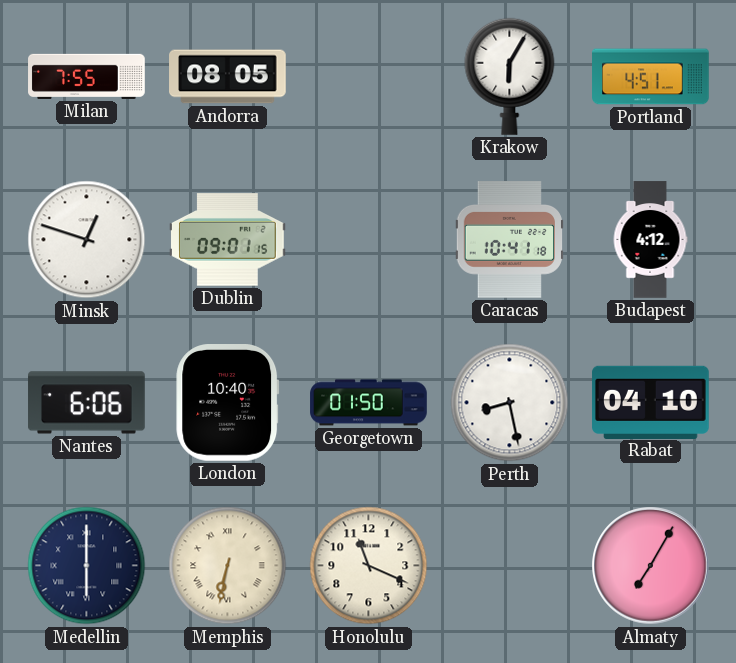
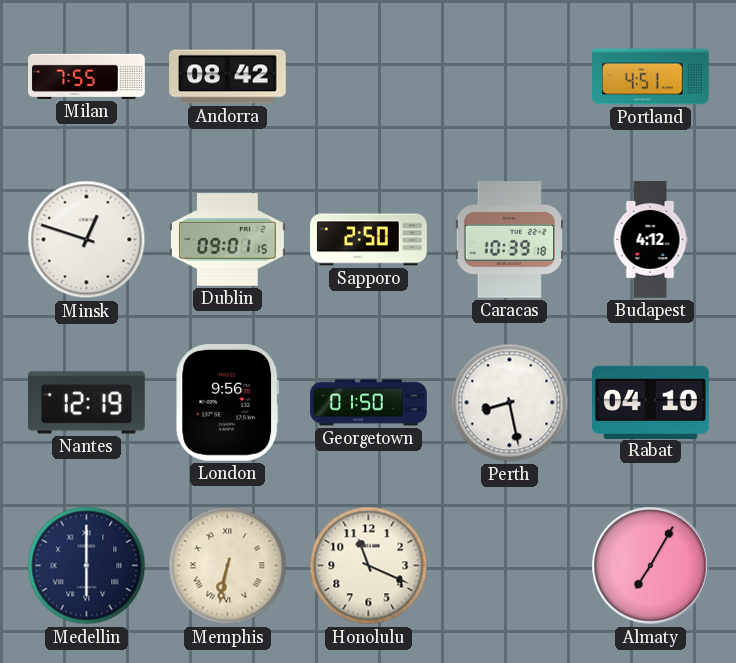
Andorra: 08:05 -> 08:42 (228, 77)
Krakow: 6:05 -> none (510, 76)
Sapporo: none -> 2:50 (369, 240)
Caracas: 10:41 -> 10:39 (509, 240)
Nantes: 6:06 -> 12:19 (87, 403)
London: 10:40 -> 9:56 (228, 403)
